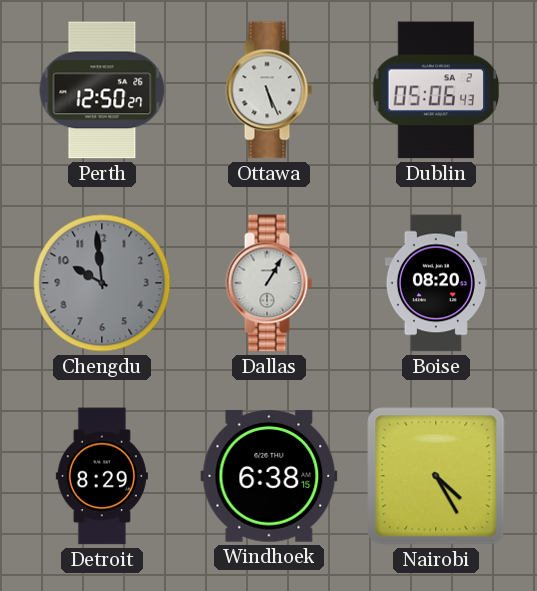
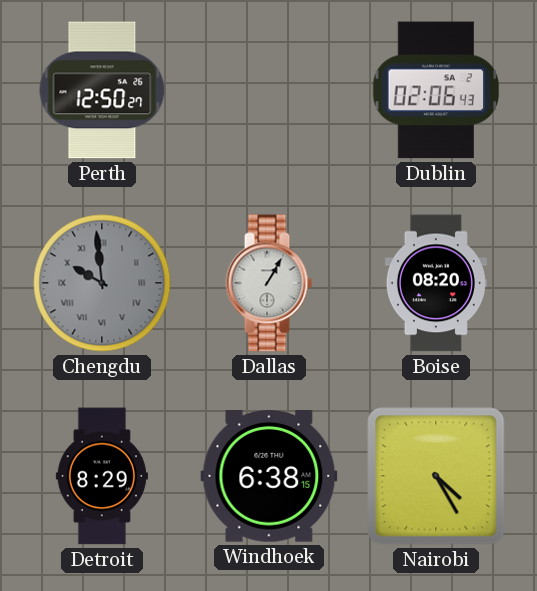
Ottawa: 5:26 -> none (269, 90)
Dublin: 05:06 -> 02:06 (436, 90)
Chengdu numerals: Arabic -> Roman (102, 283)
